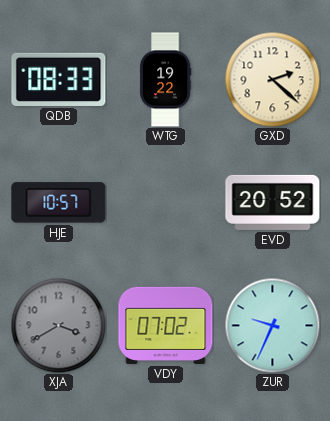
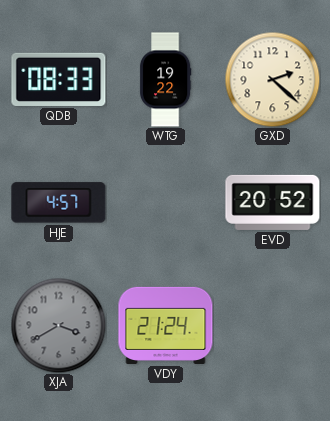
HJE: 10:57 -> 4:57 (59, 203)
VDY: 07:02 -> 21:24 (166, 325)
ZUR: 9:34 -> none (272, 325)
